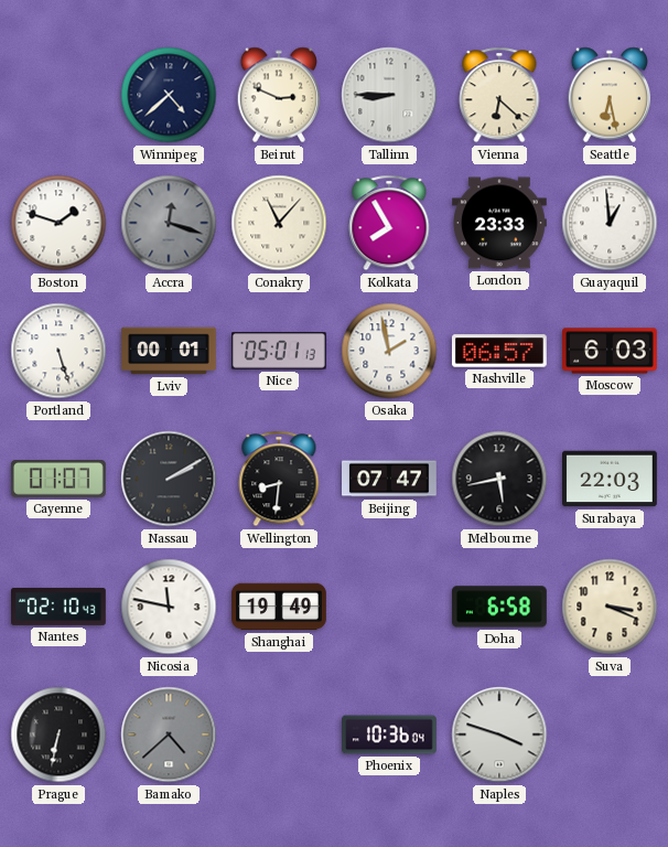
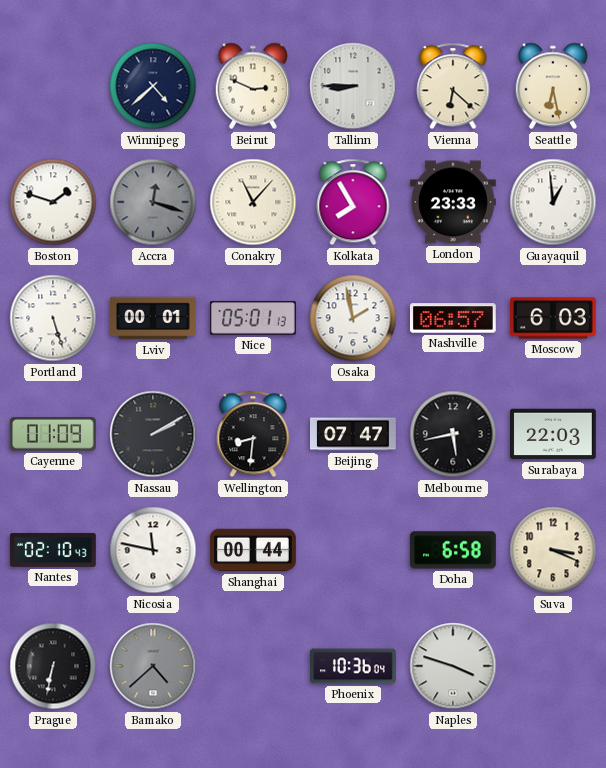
Cayenne: 01:07 -> 01:09 (53, 435)
Shanghai: 19:49 -> 00:44 (254, 550)
